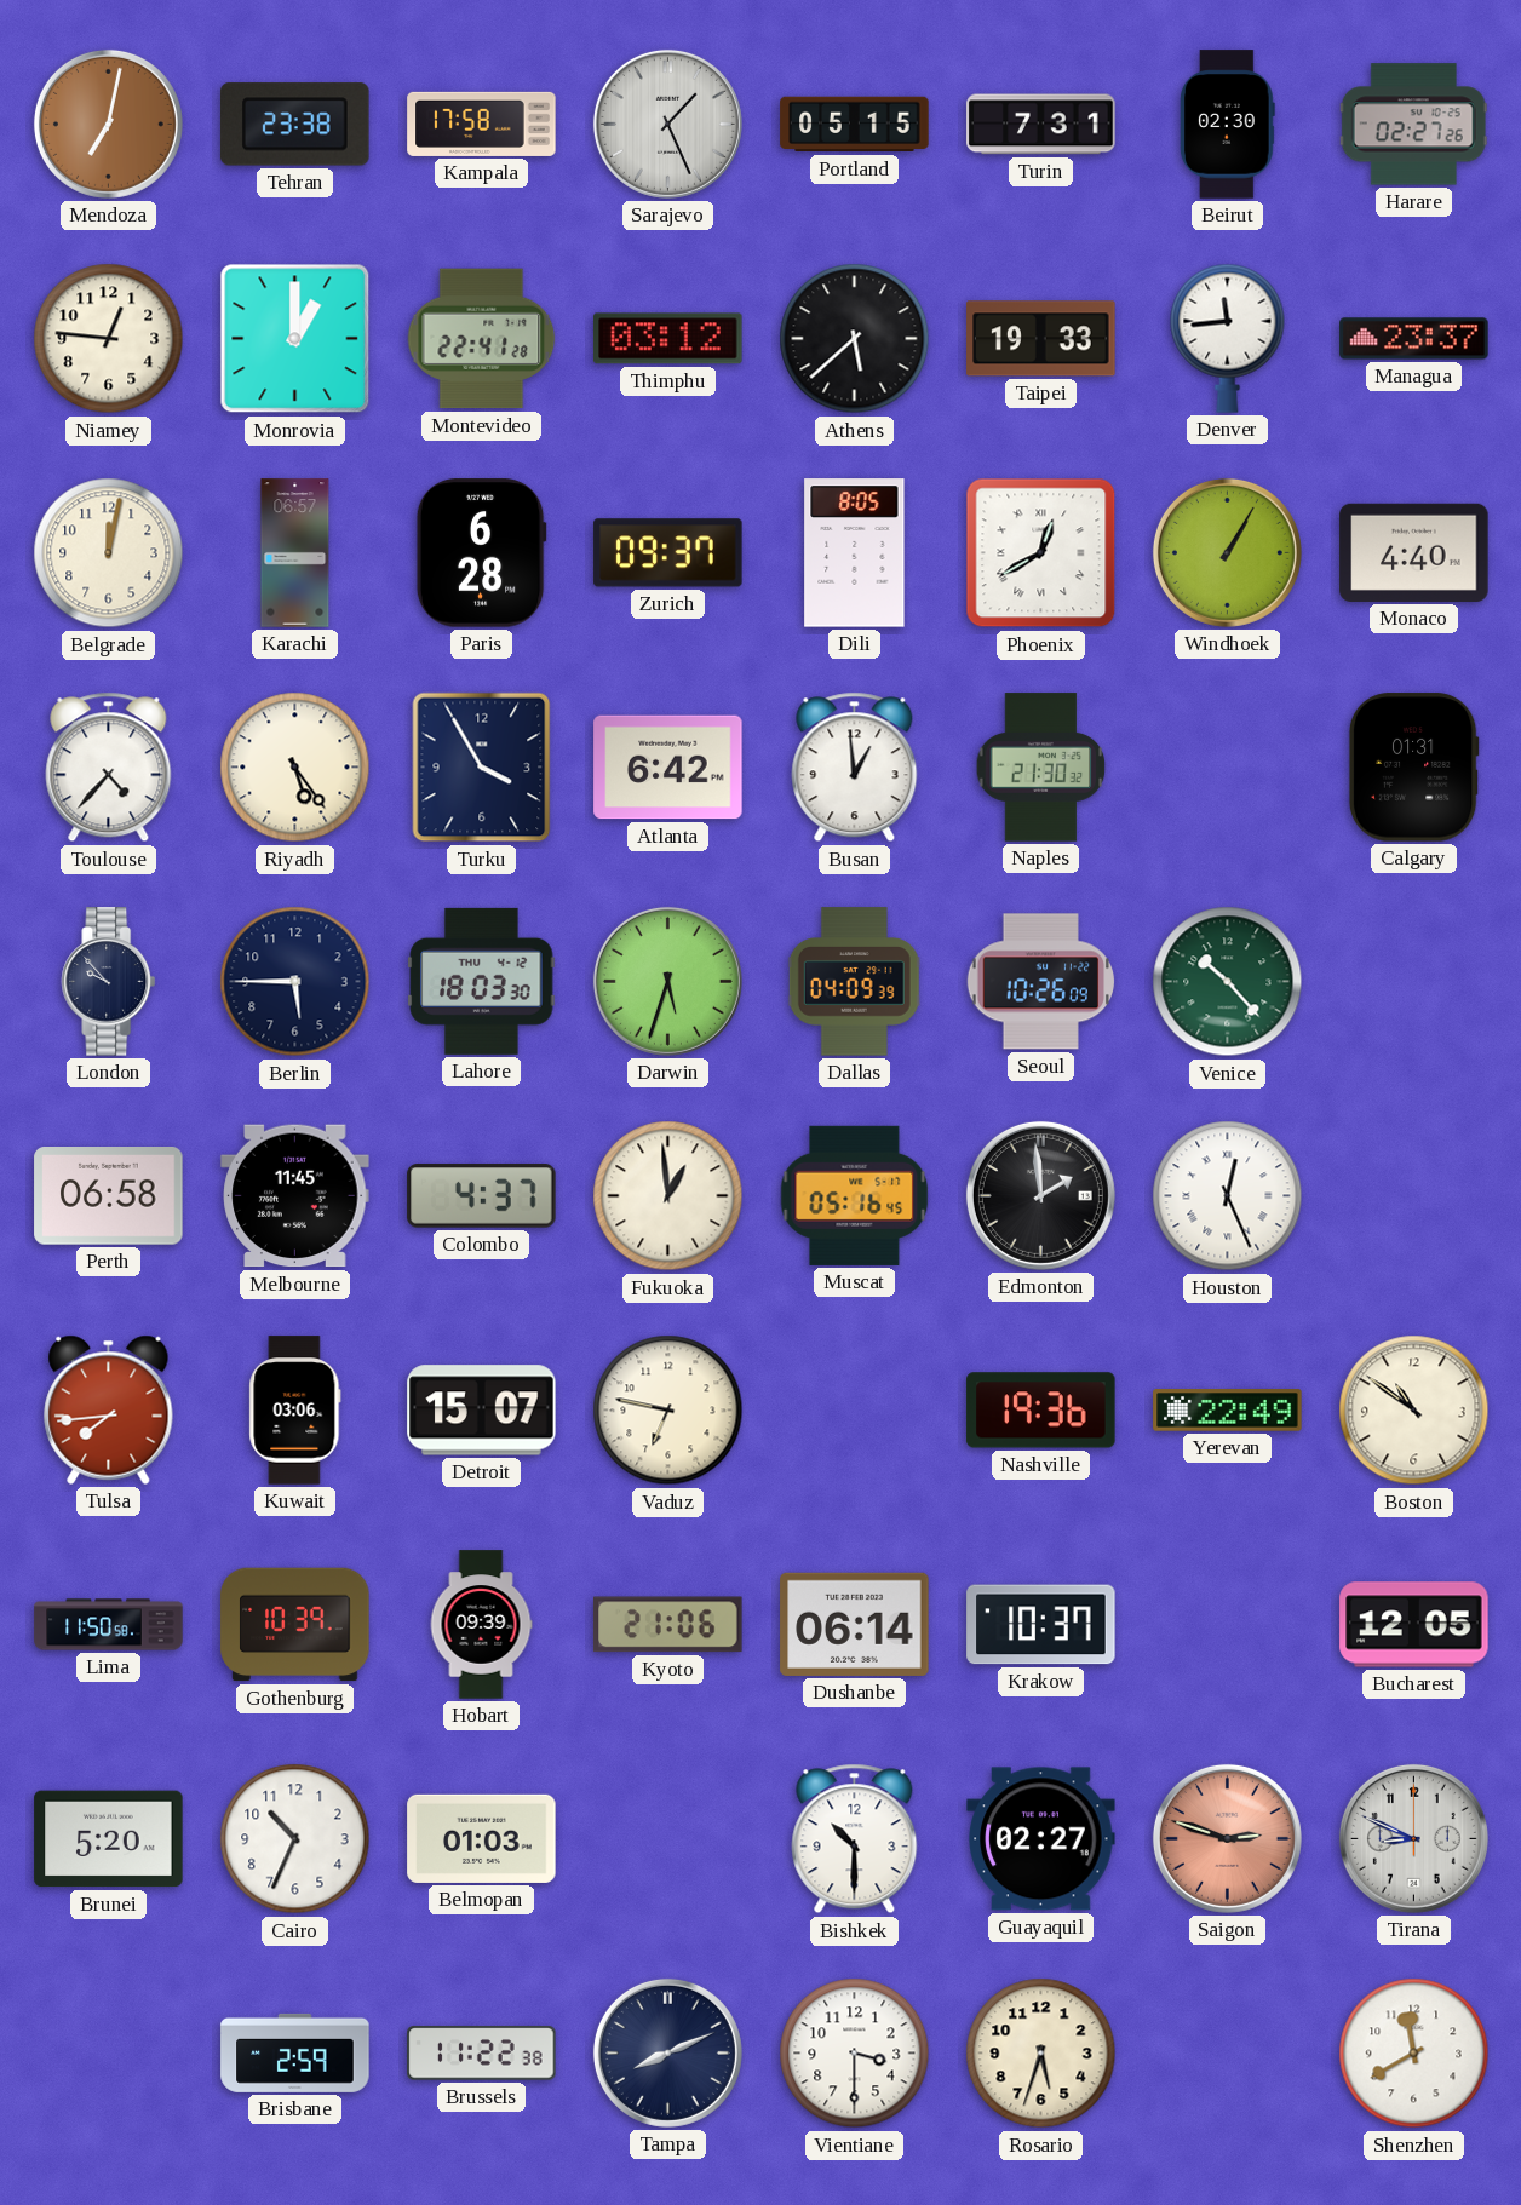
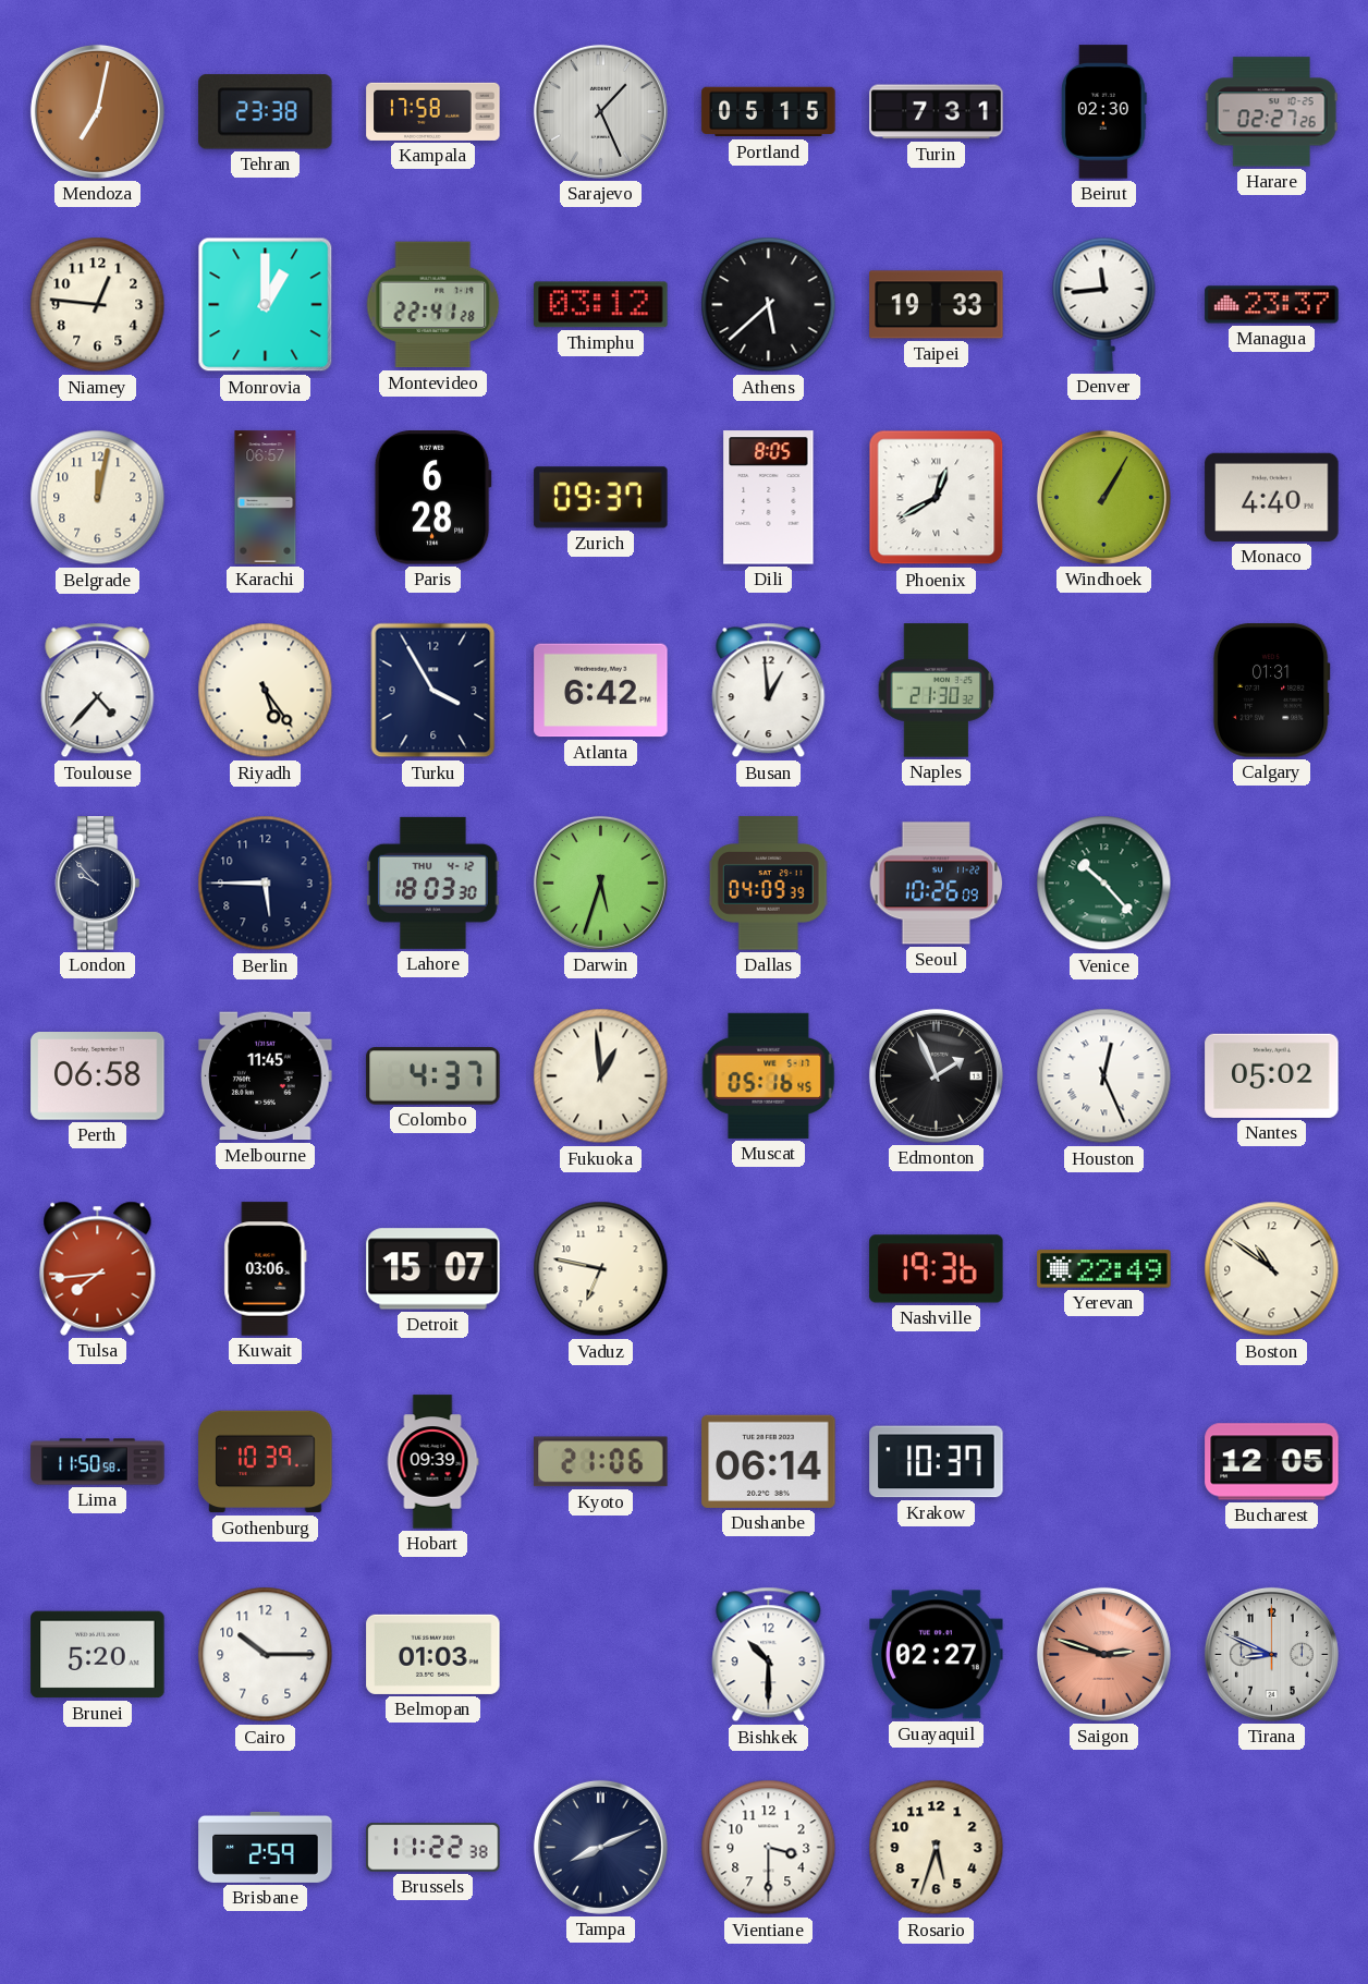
Edmonton: 1:59 -> 1:56 (936, 1075)
Nantes: none -> 05:02 (1272, 1075)
Cairo: 10:34 -> 10:15 (266, 1655)
Shenzhen: 11:40 -> none (1414, 2054)
